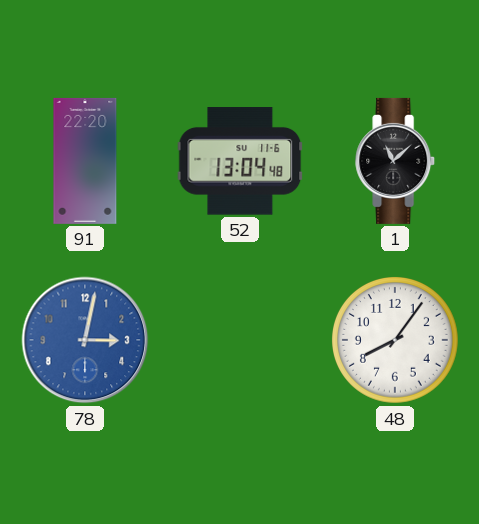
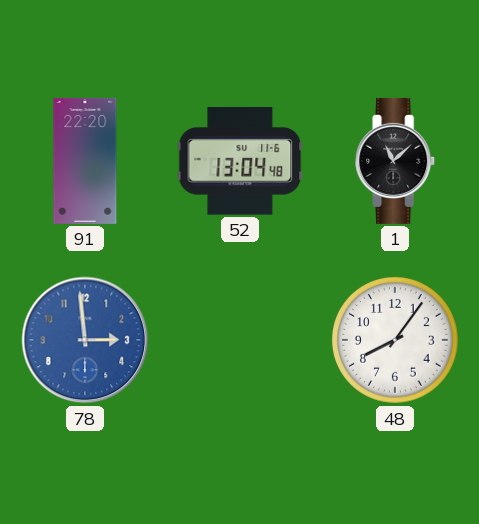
78: 3:02 -> 2:59 (85, 340)
